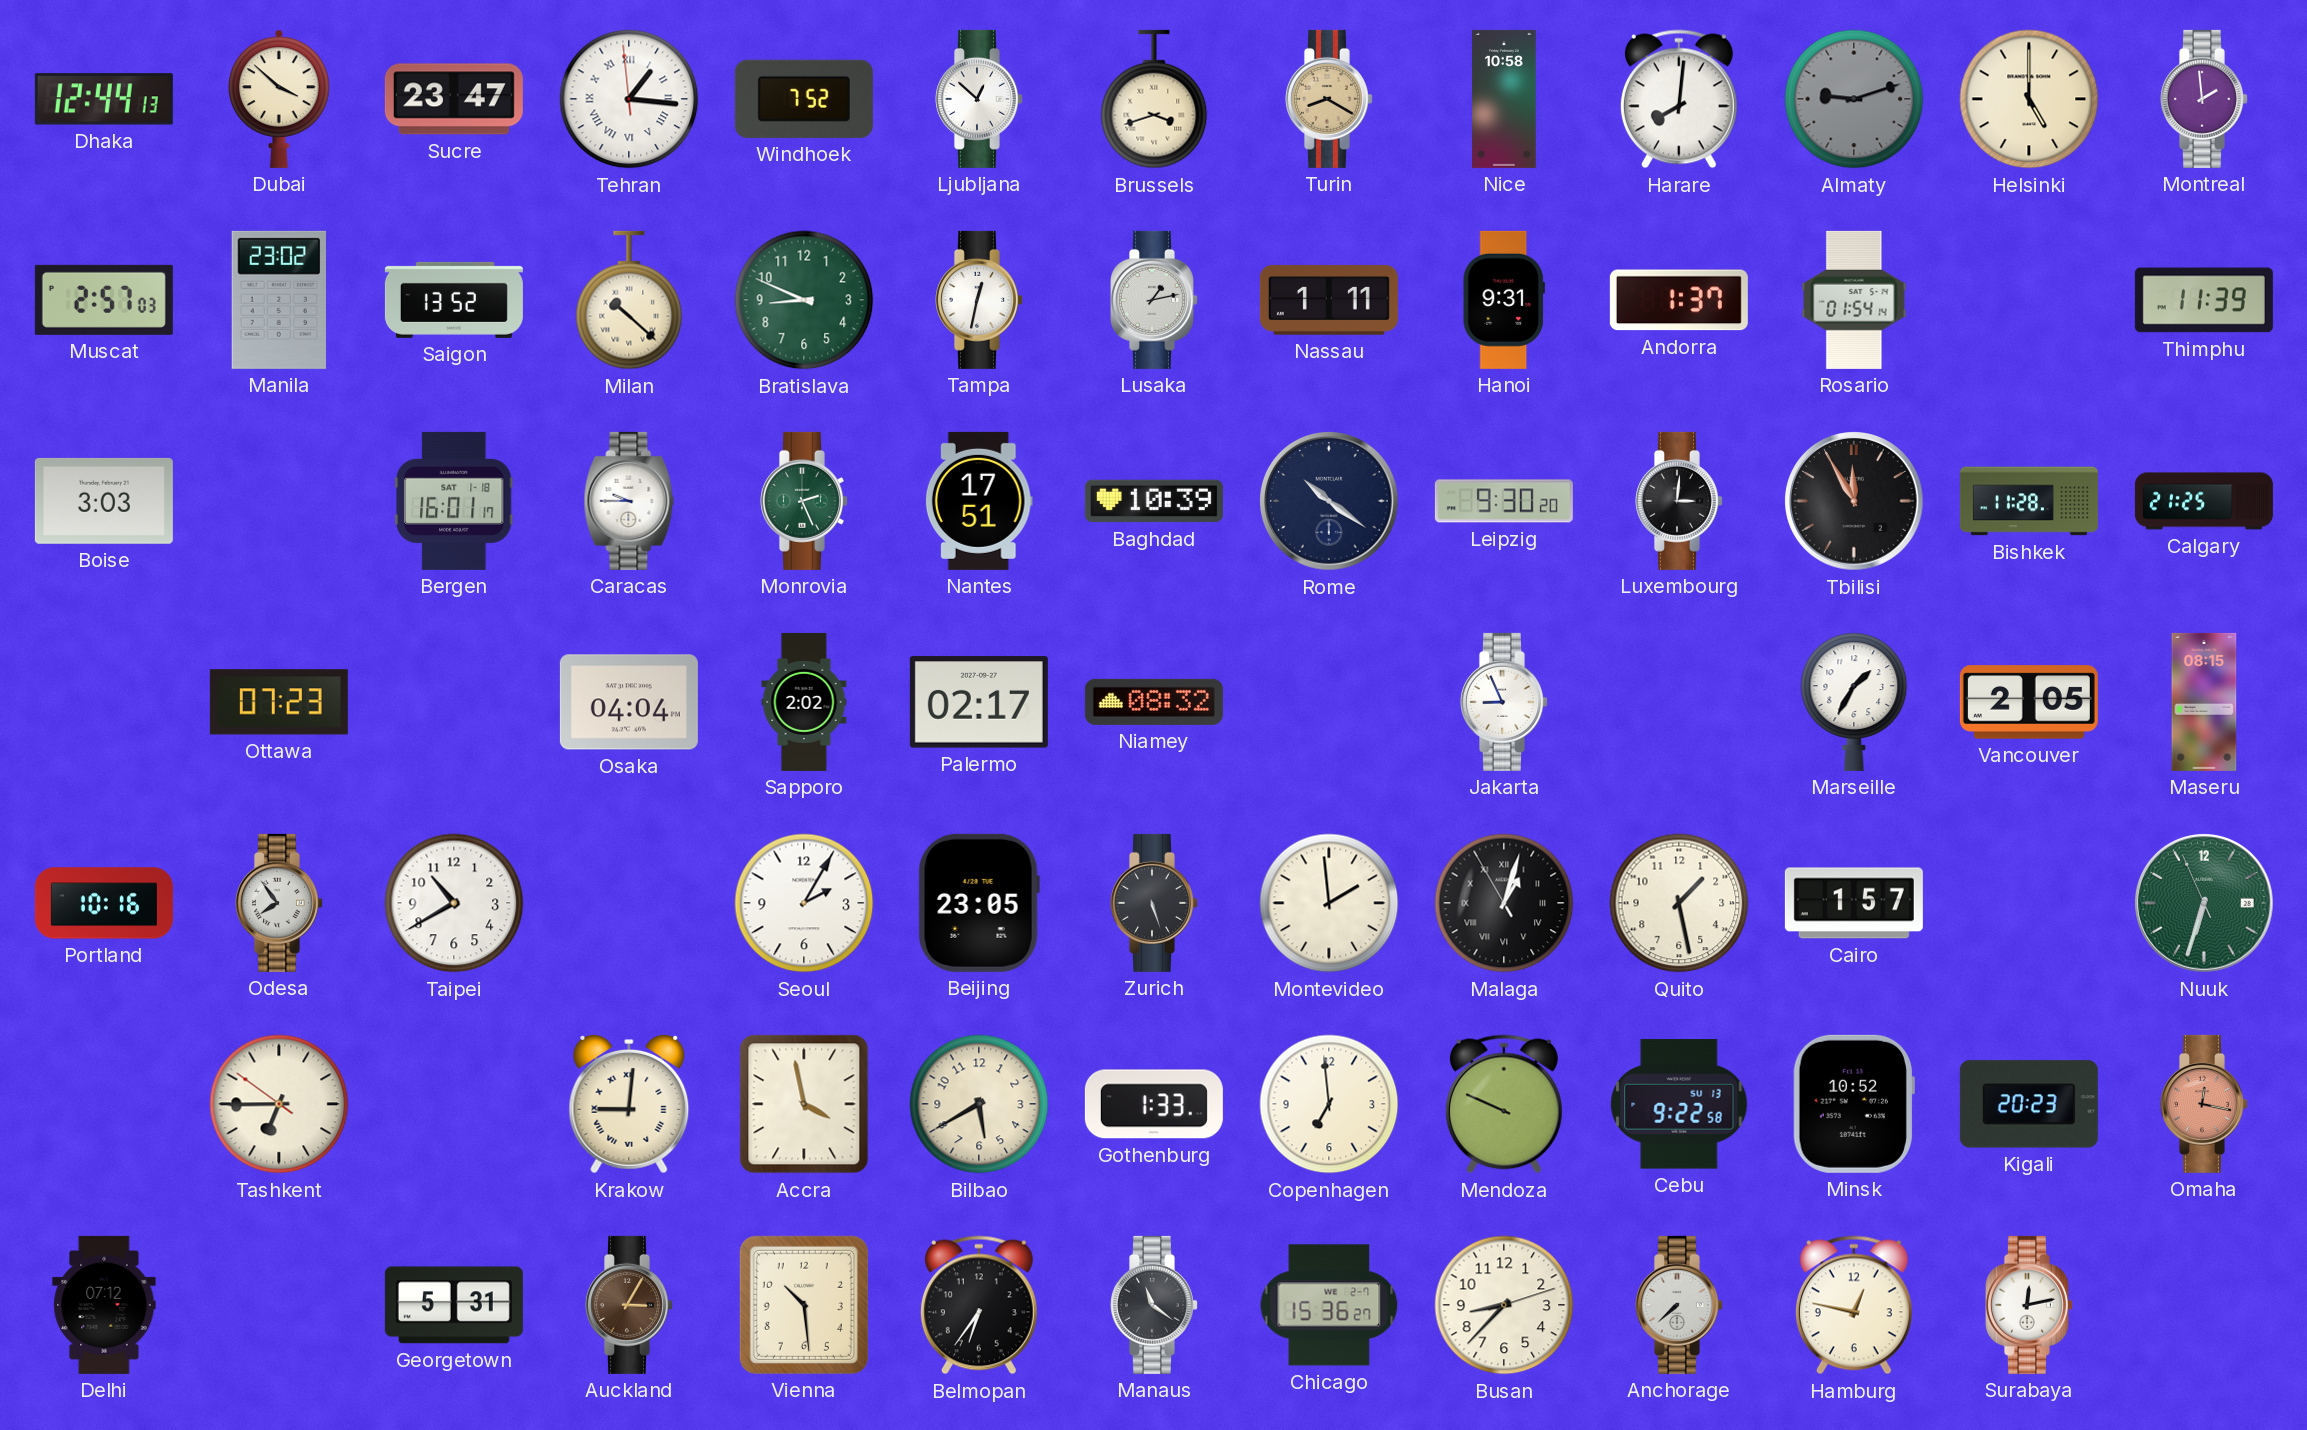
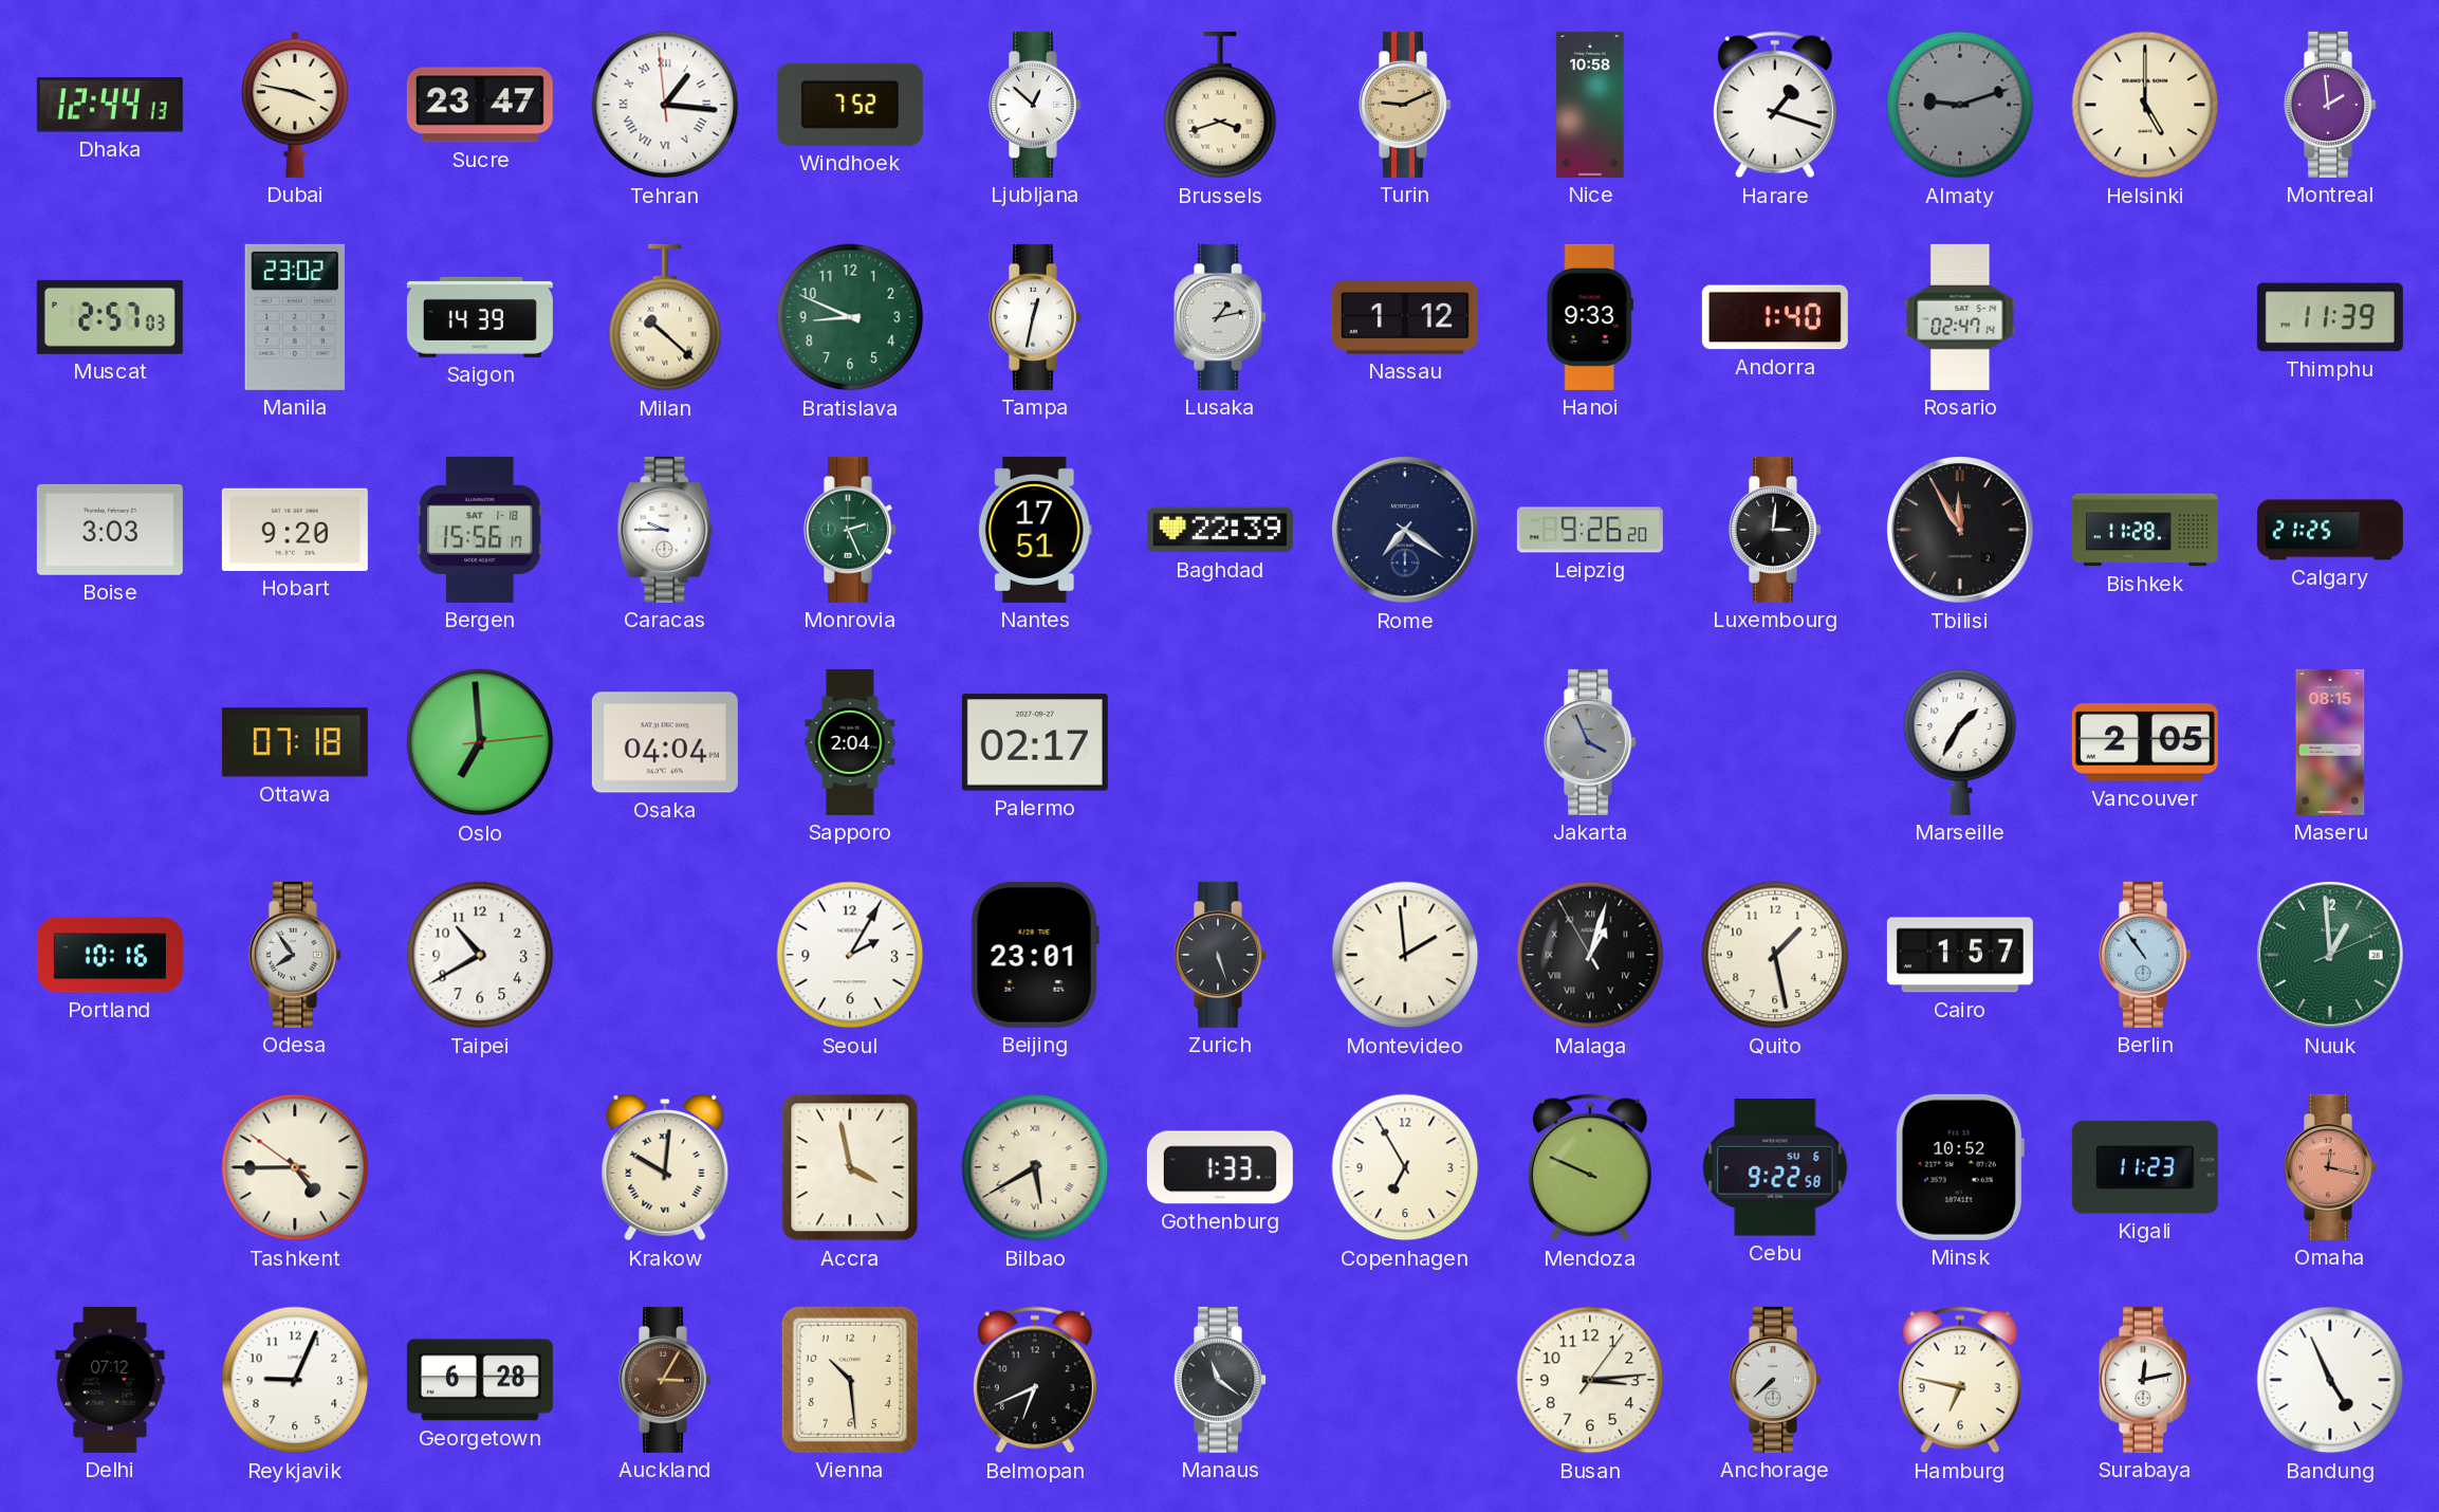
Dubai: 3:52 -> 3:47 (296, 105)
Turin: 8:20 -> 9:11 (1406, 105)
Harare: 8:01 -> 1:18 (1775, 105)
Saigon: 13:52 -> 14:39 (480, 317)
Nassau: 1:11 -> 1:12 (1405, 317)
Hanoi: 9:31 -> 9:33 (1590, 317)
Andorra: 1:37 -> 1:40 (1775, 317)
Rosario: 01:54 -> 02:47 (1960, 317)
Hobart: none -> 9:20 (295, 530)
Bergen: 16:01 -> 15:56 (480, 530)
Baghdad: 10:39 -> 22:39 (1220, 530)
Rome: 10:21 -> 7:21 (1406, 531)
Leipzig: 9:30 -> 9:26 (1590, 530)
Ottawa: 07:23 -> 07:18 (295, 742)
Oslo: none -> 6:59 (480, 742)
Sapporo: 2:02 -> 2:04 (850, 742)
Niamey: 08:32 -> none (1154, 702)
Jakarta: 8:56 -> 3:56 (1591, 742)
Jakarta dial: white -> grey (1591, 742)
Beijing: 23:05 -> 23:01 (1035, 955)
Berlin: none -> 10:54 (2146, 955)
Nuuk: 6:32 -> 12:59 (2331, 956)
Tashkent: 6:44 -> 4:44 (295, 1167)
Krakow: 9:01 -> 10:01 (665, 1167)
Bilbao numerals: Arabic -> Roman (1035, 1167)
Copenhagen: 6:59 -> 6:55 (1405, 1167)
Cebu date: SU 13 -> SU 6 (1775, 1167)
Kigali: 20:23 -> 11:23 (2145, 1167)
Reykjavik: none -> 9:04 (295, 1380)
Georgetown: 5:31 -> 6:28 (480, 1380)
Belmopan: 6:36 -> 6:41 (1035, 1380)
Chicago: 15:36 -> none (1329, 1305)
Busan: 8:37 -> 3:14 (1590, 1380)
Hamburg: 12:47 -> 6:47 (1960, 1380)
Bandung: none -> 4:56 (2330, 1380)
